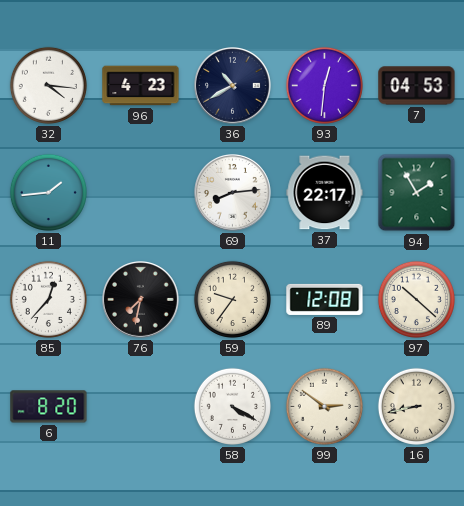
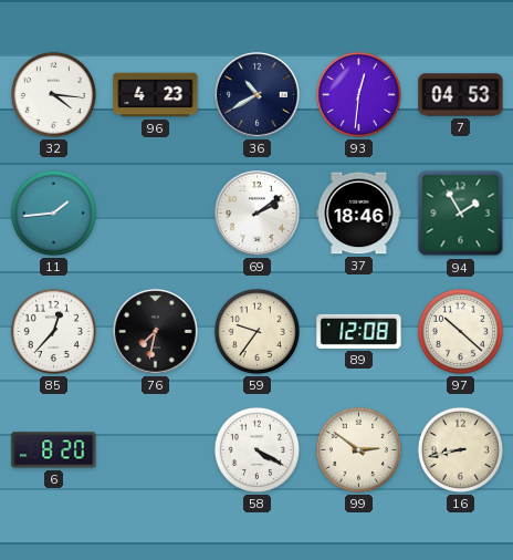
69: 8:14 -> 2:09 (258, 214)
37: 22:17 -> 18:46 (359, 214)
